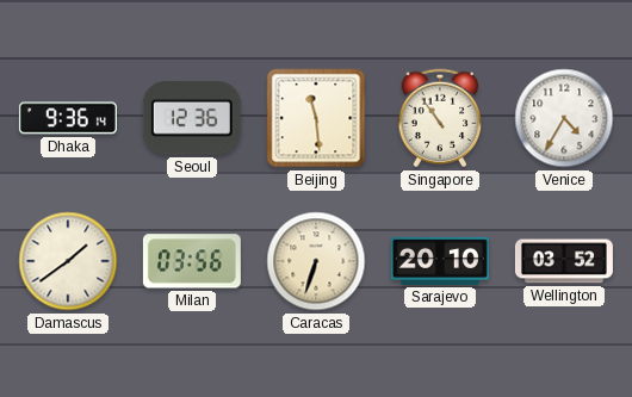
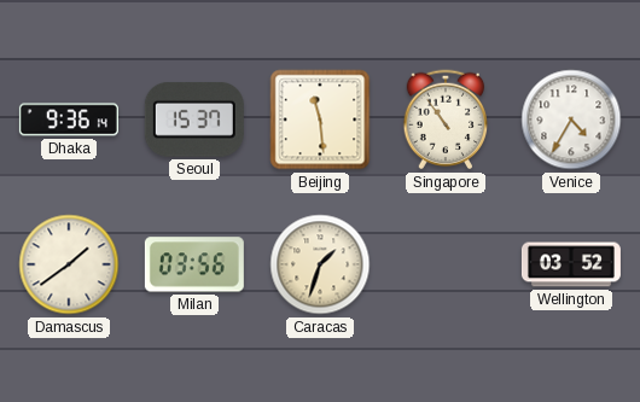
Seoul: 12:36 -> 15:37 (194, 120)
Caracas: 6:33 -> 1:33 (320, 264)
Sarajevo: 20:10 -> none (440, 261)
